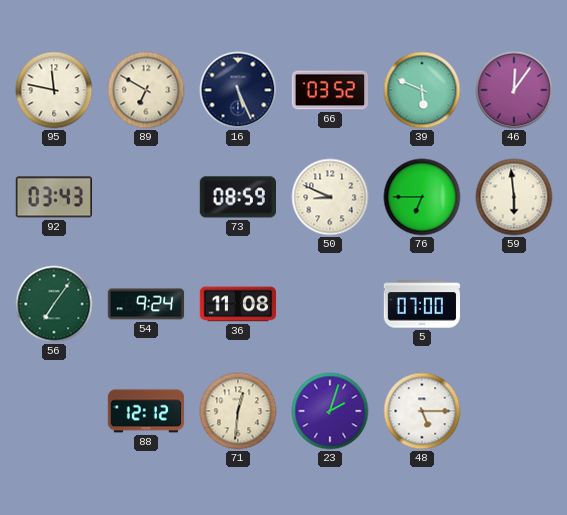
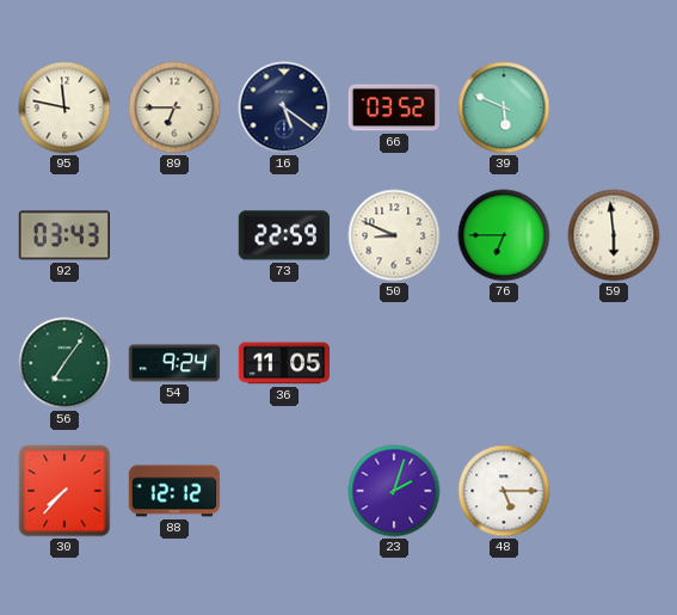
89: 6:50 -> 6:45 (174, 107)
16: 5:26 -> 5:21 (284, 107)
46: 12:06 -> none (514, 90)
73: 08:59 -> 22:59 (283, 235)
36: 11:08 -> 11:05 (284, 363)
5: 07:00 -> none (421, 304)
30: none -> 7:37 (64, 491)
71: 12:31 -> none (238, 411)
